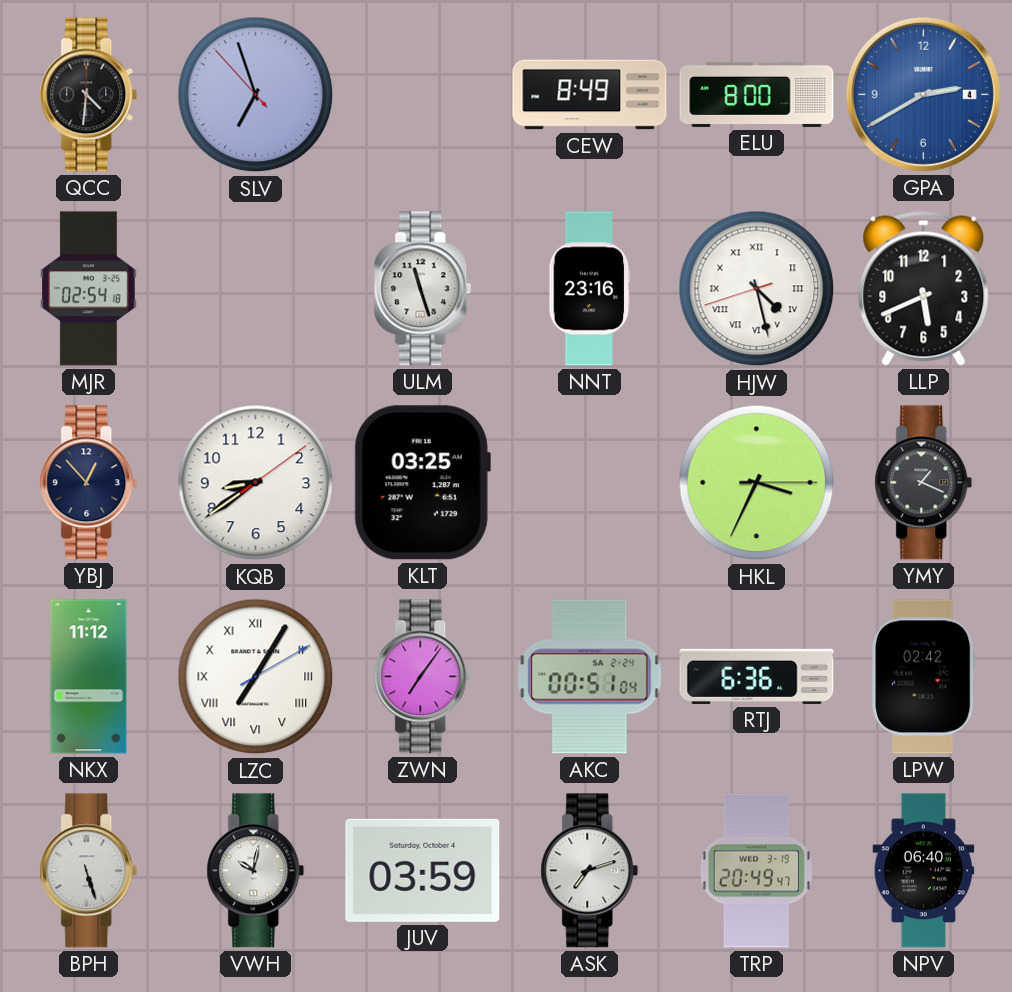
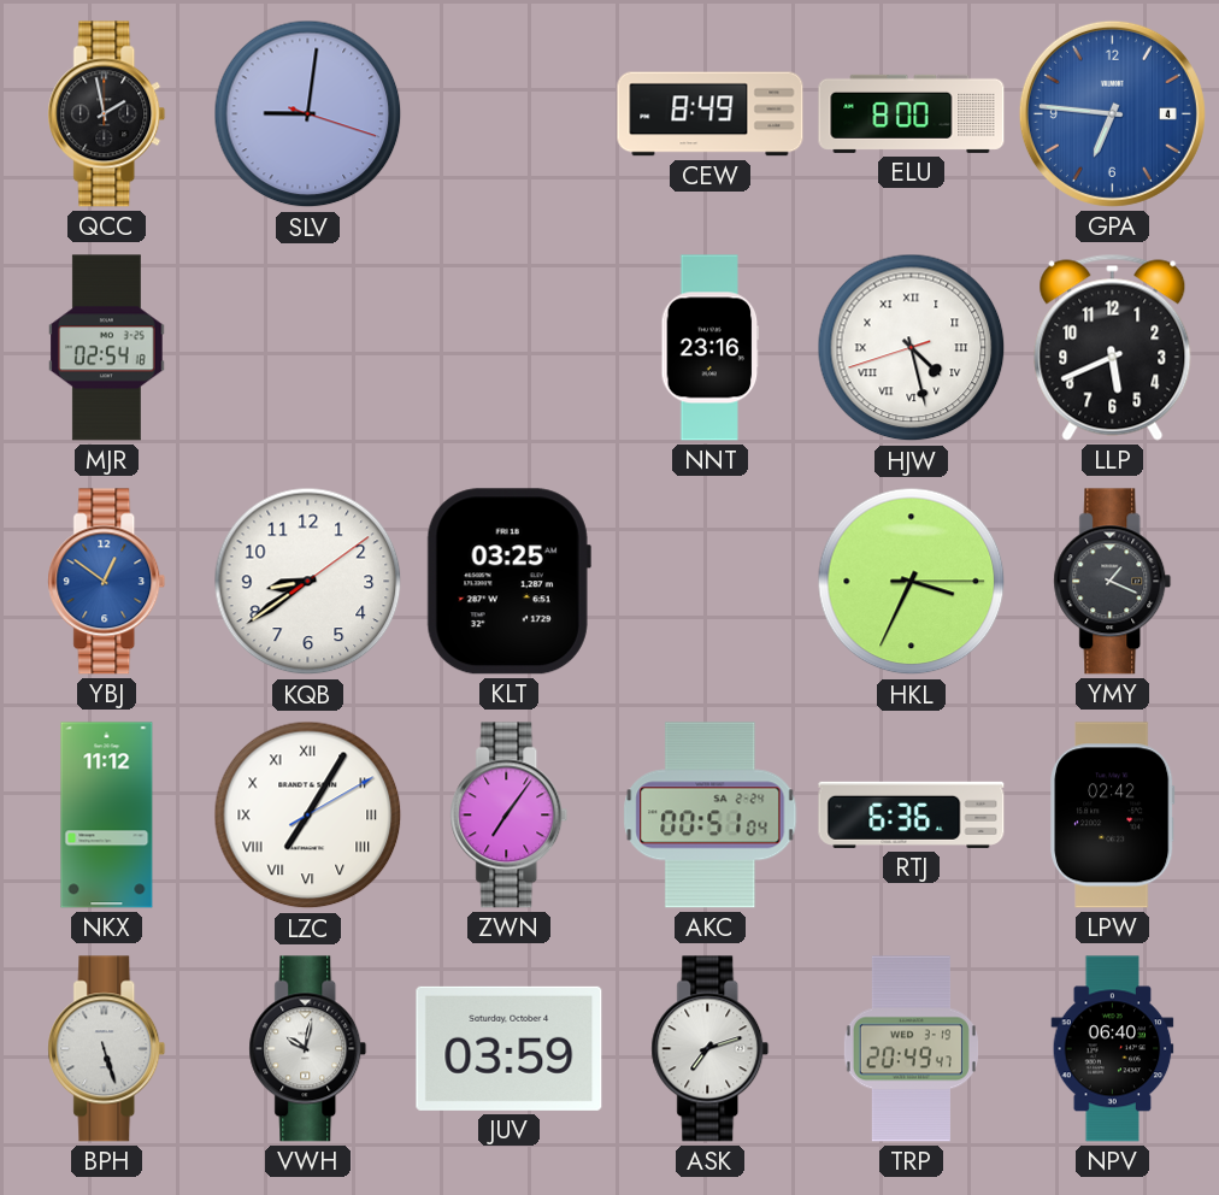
QCC: 4:31 -> 1:58 (107, 114)
SLV: 6:56 -> 9:01 (308, 114)
GPA: 2:40 -> 6:46 (1112, 113)
ULM: 11:27 -> none (423, 289)
YBJ: 12:53 -> 12:51 (107, 582)
YBJ dial: navy -> blue (107, 582)
